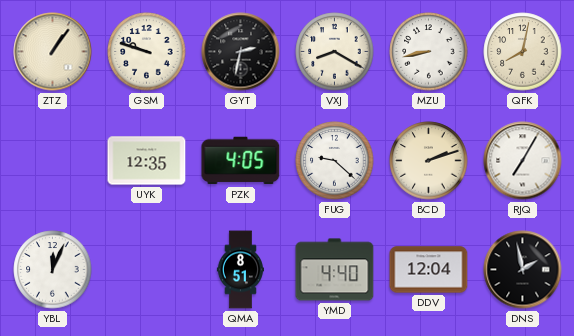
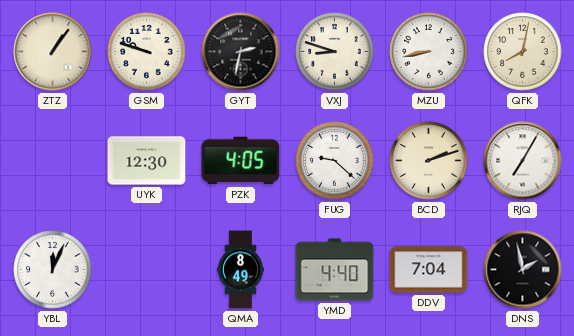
VXJ: 8:20 -> 8:48 (335, 52)
UYK: 12:35 -> 12:30 (147, 161)
QMA: 8:51 -> 8:49 (240, 270)
DDV: 12:04 -> 7:04 (429, 270)
